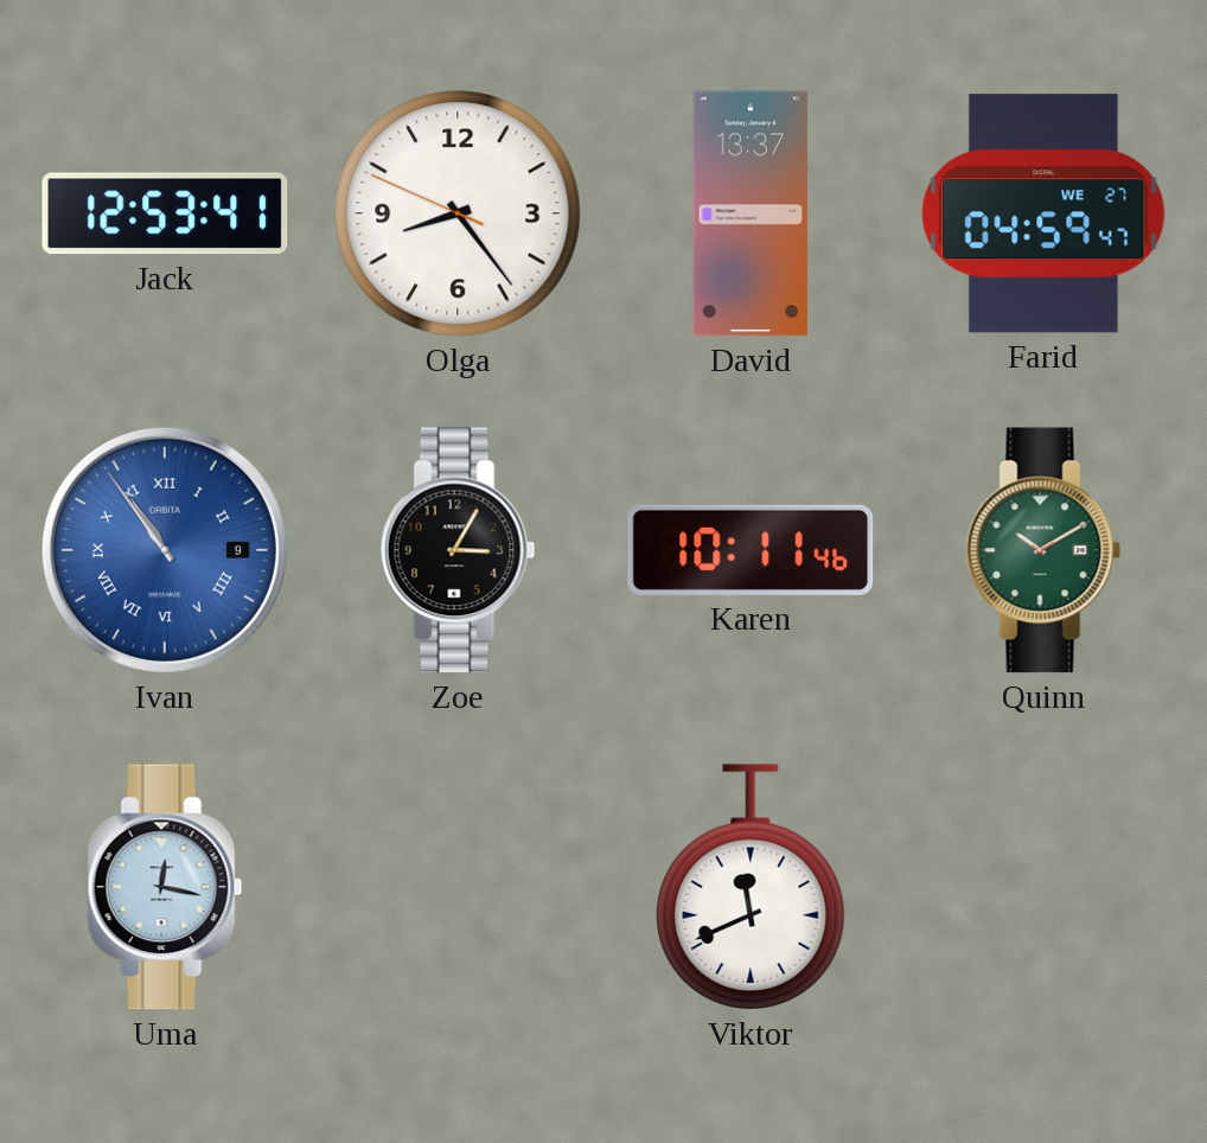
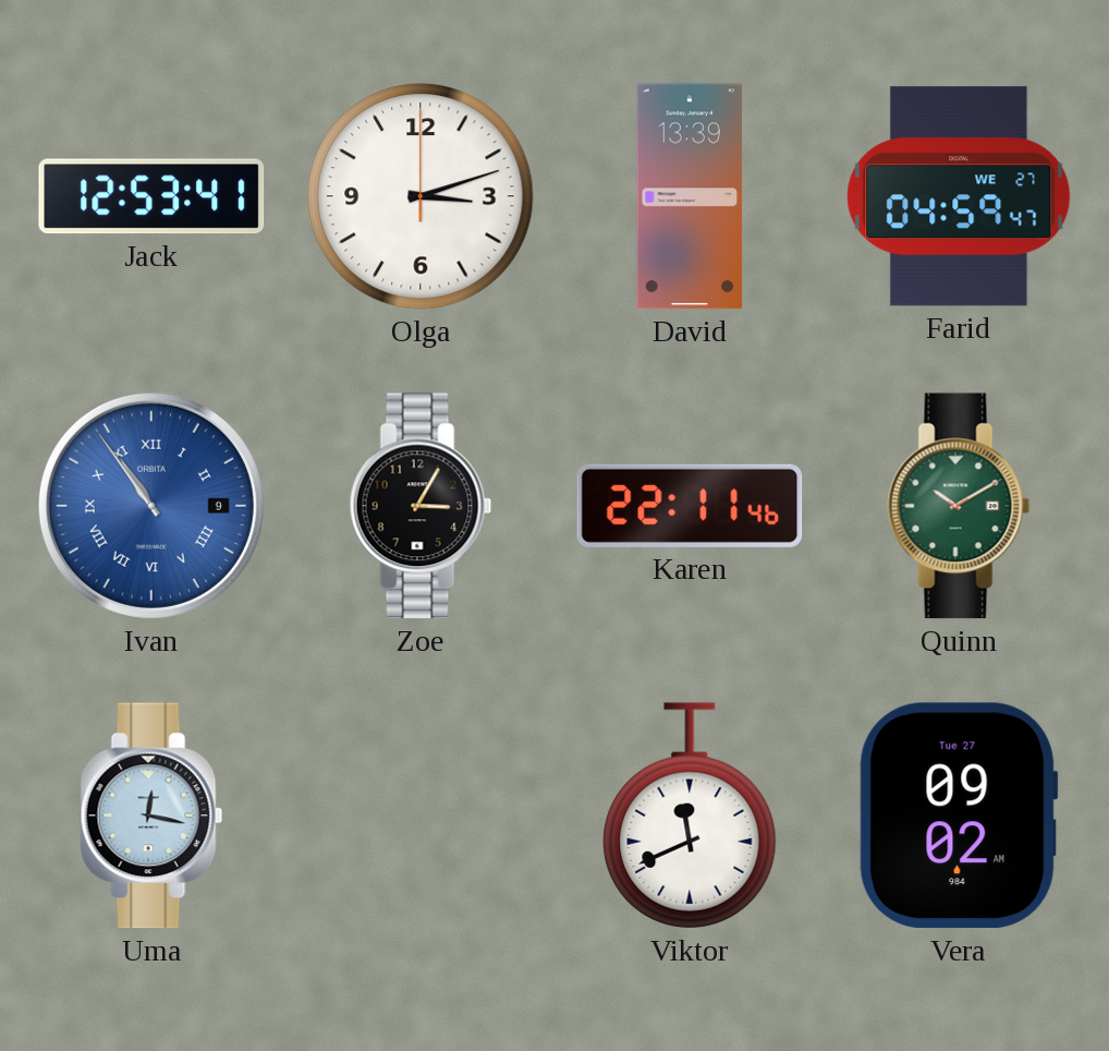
Olga: 8:23 -> 3:12 (421, 196)
David: 13:37 -> 13:39 (690, 196)
Karen: 10:11 -> 22:11 (690, 506)
Vera: none -> 09:02 (959, 816)
